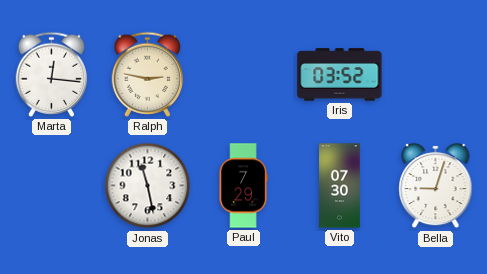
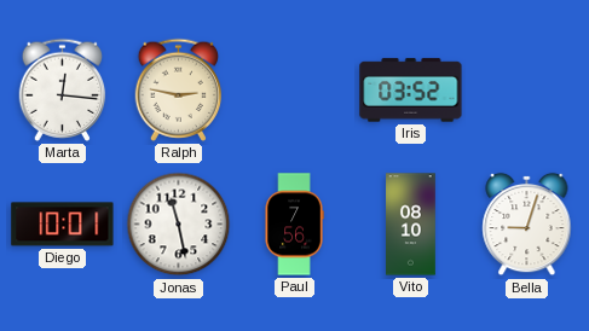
Diego: none -> 10:01 (63, 225)
Paul: 7:29 -> 7:56 (294, 225)
Vito: 07:30 -> 08:10 (411, 225)
